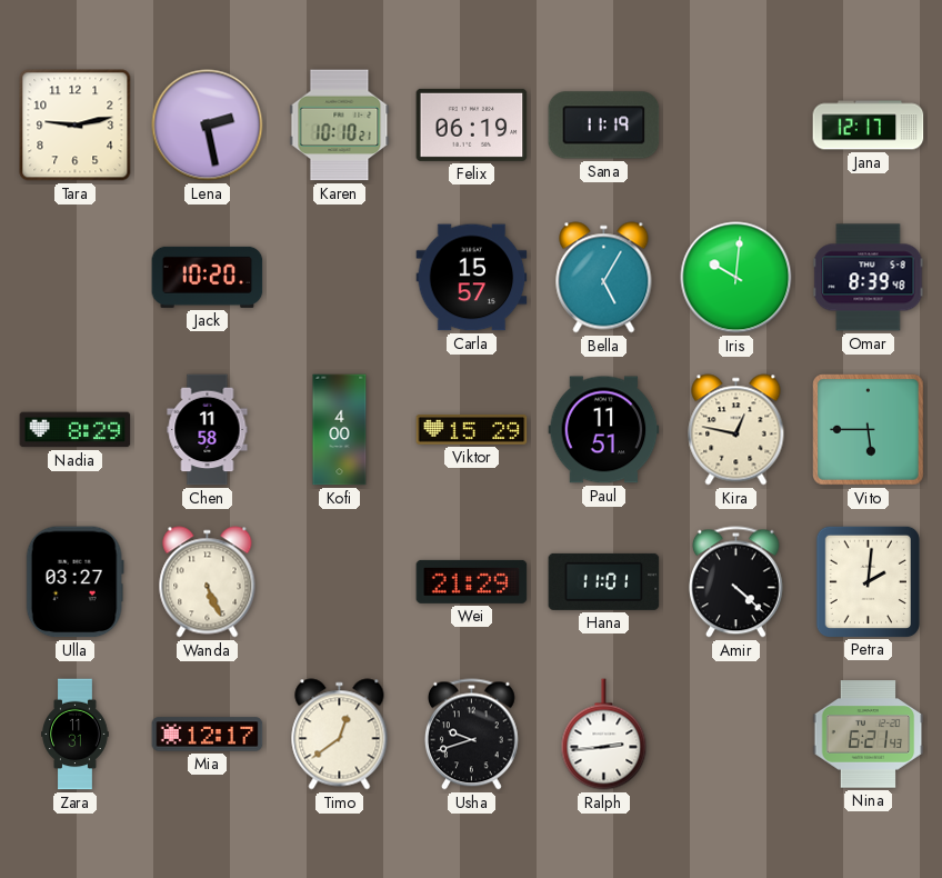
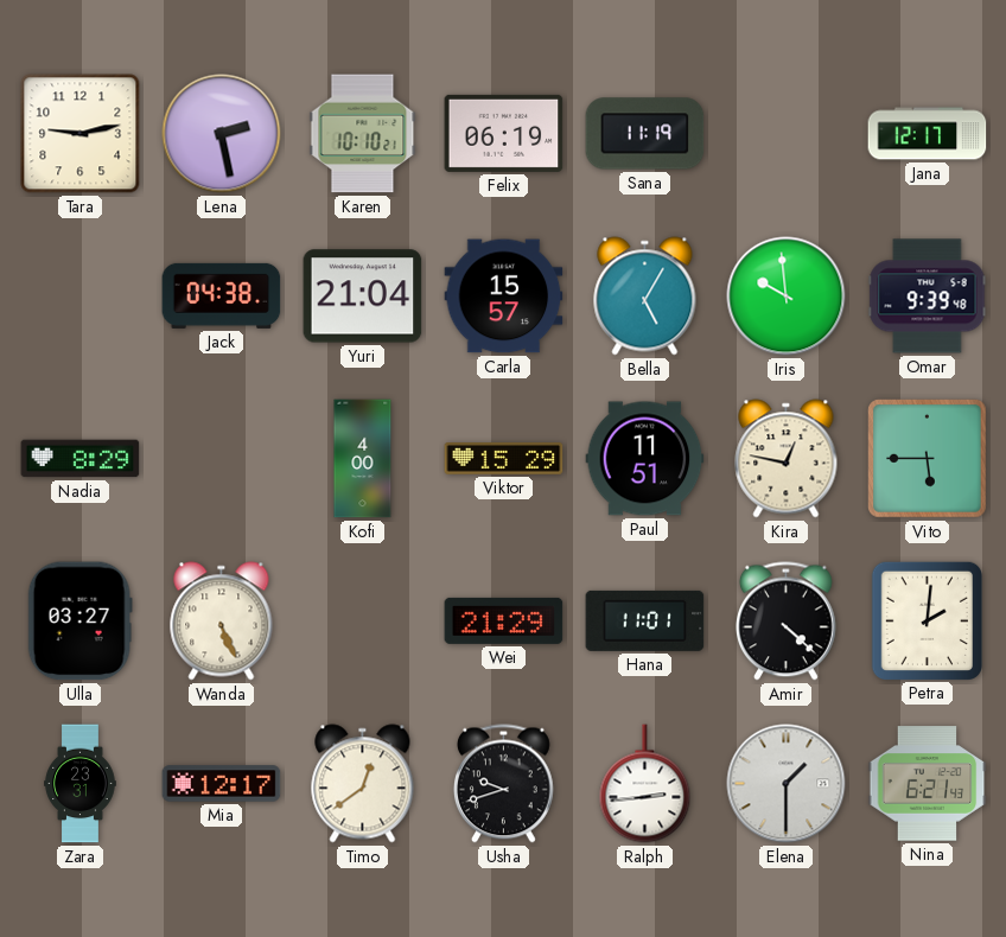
Jack: 10:20 -> 04:38 (222, 295)
Yuri: none -> 21:04 (363, 297)
Iris: 10:01 -> 9:59 (787, 297)
Omar: 8:39 -> 9:39 (928, 297)
Chen: 11:58 -> none (208, 430)
Zara: 11:31 -> 23:31 (81, 784)
Elena: none -> 1:30 (787, 784)
